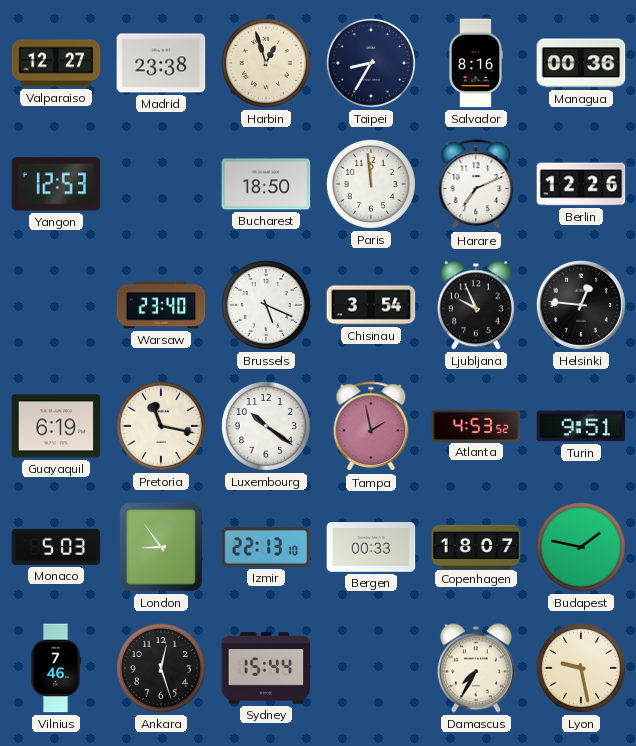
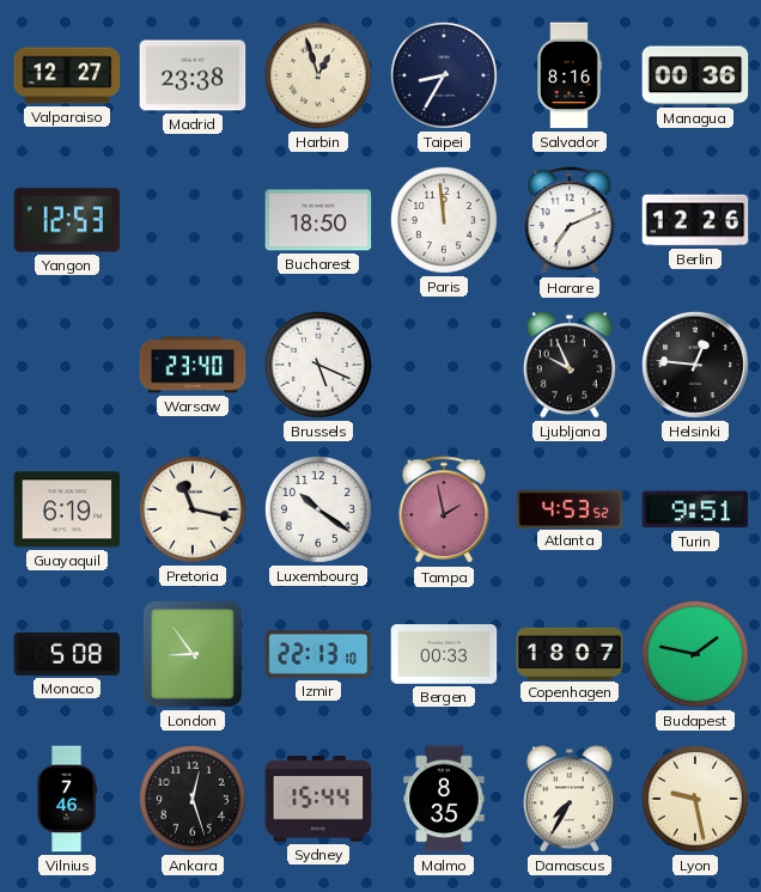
Chisinau: 3:54 -> none (371, 305)
Monaco: 5:03 -> 5:08 (67, 654)
Malmo: none -> 8:35 (444, 799)
